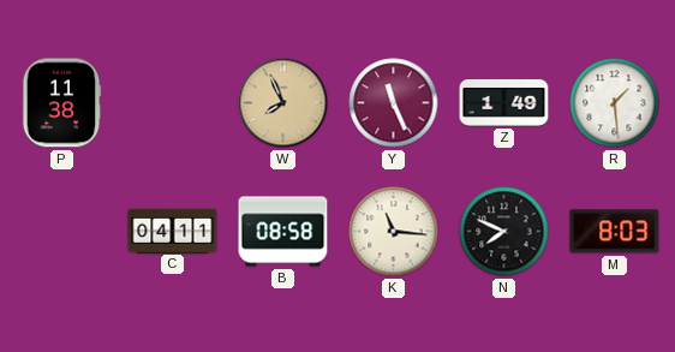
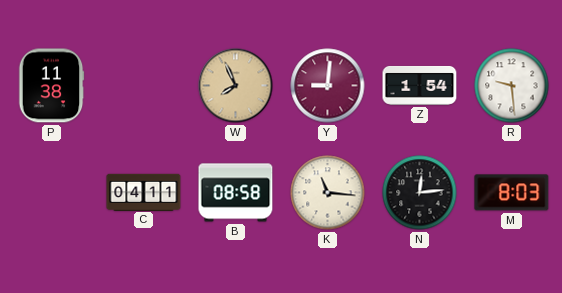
Y: 11:26 -> 9:01 (328, 86)
Z: 1:49 -> 1:54 (420, 85)
R: 1:29 -> 9:29 (512, 86)
N: 7:49 -> 12:14 (420, 193)
